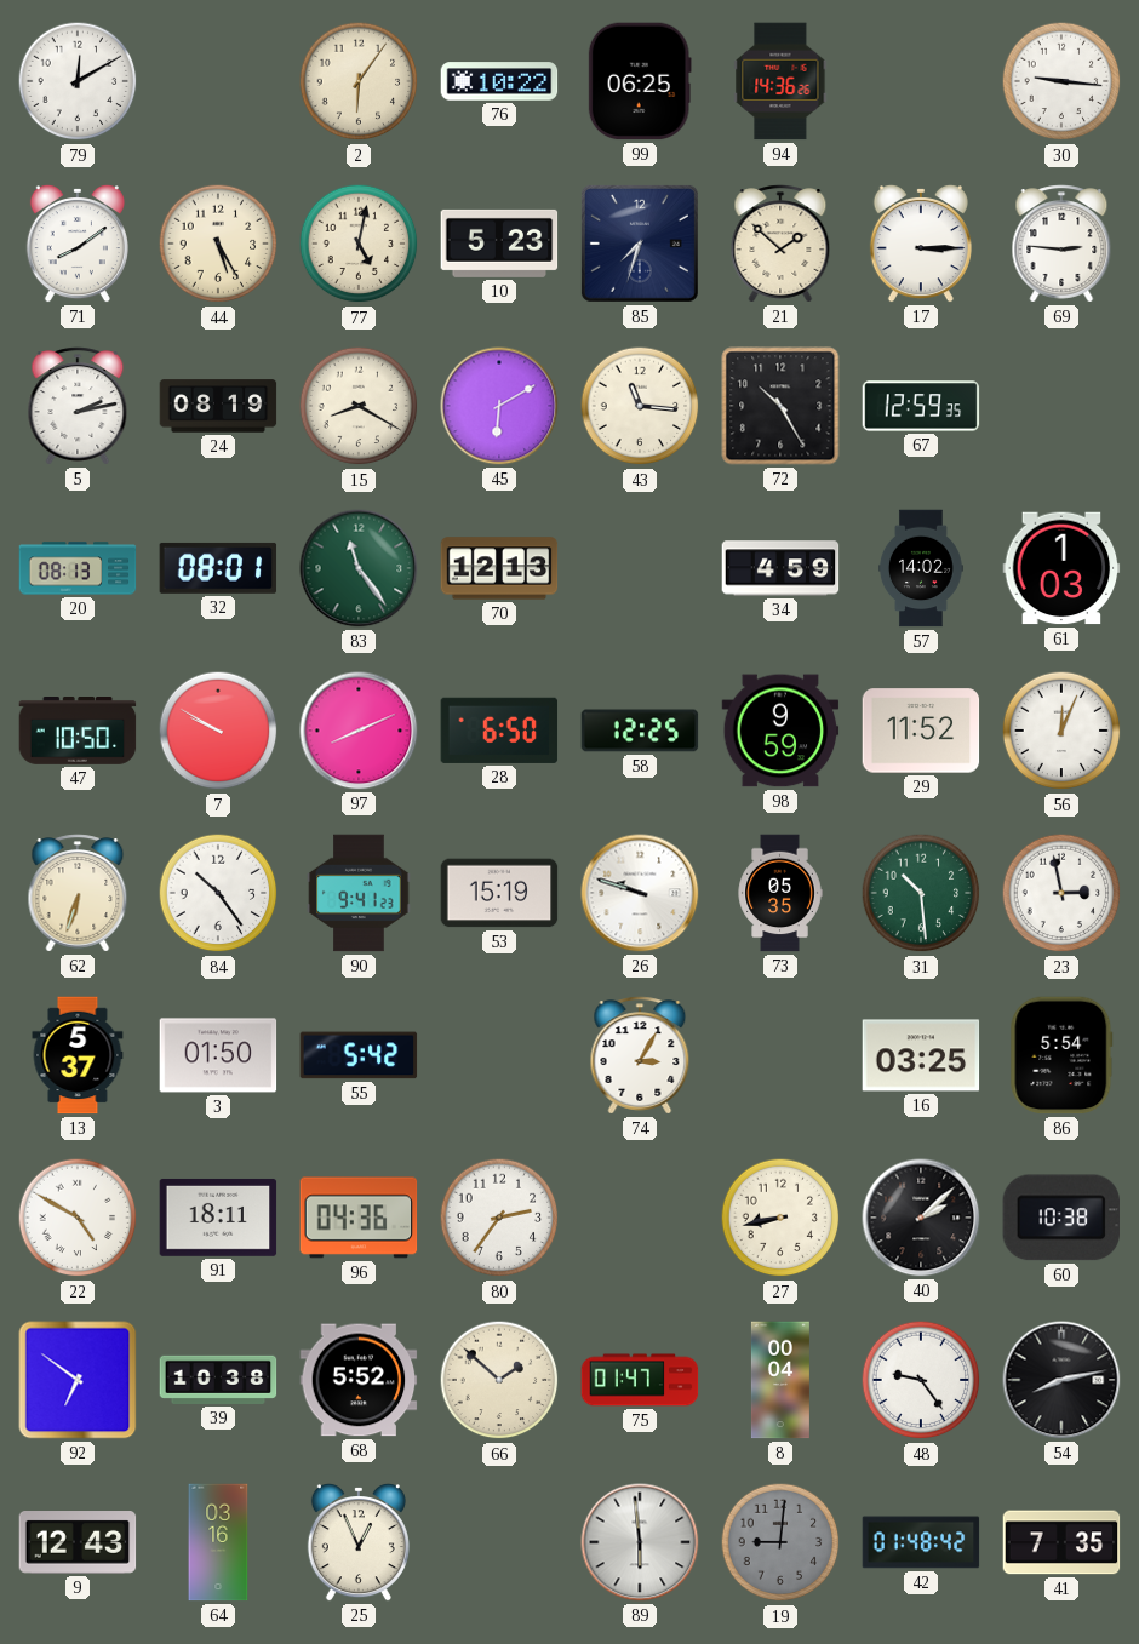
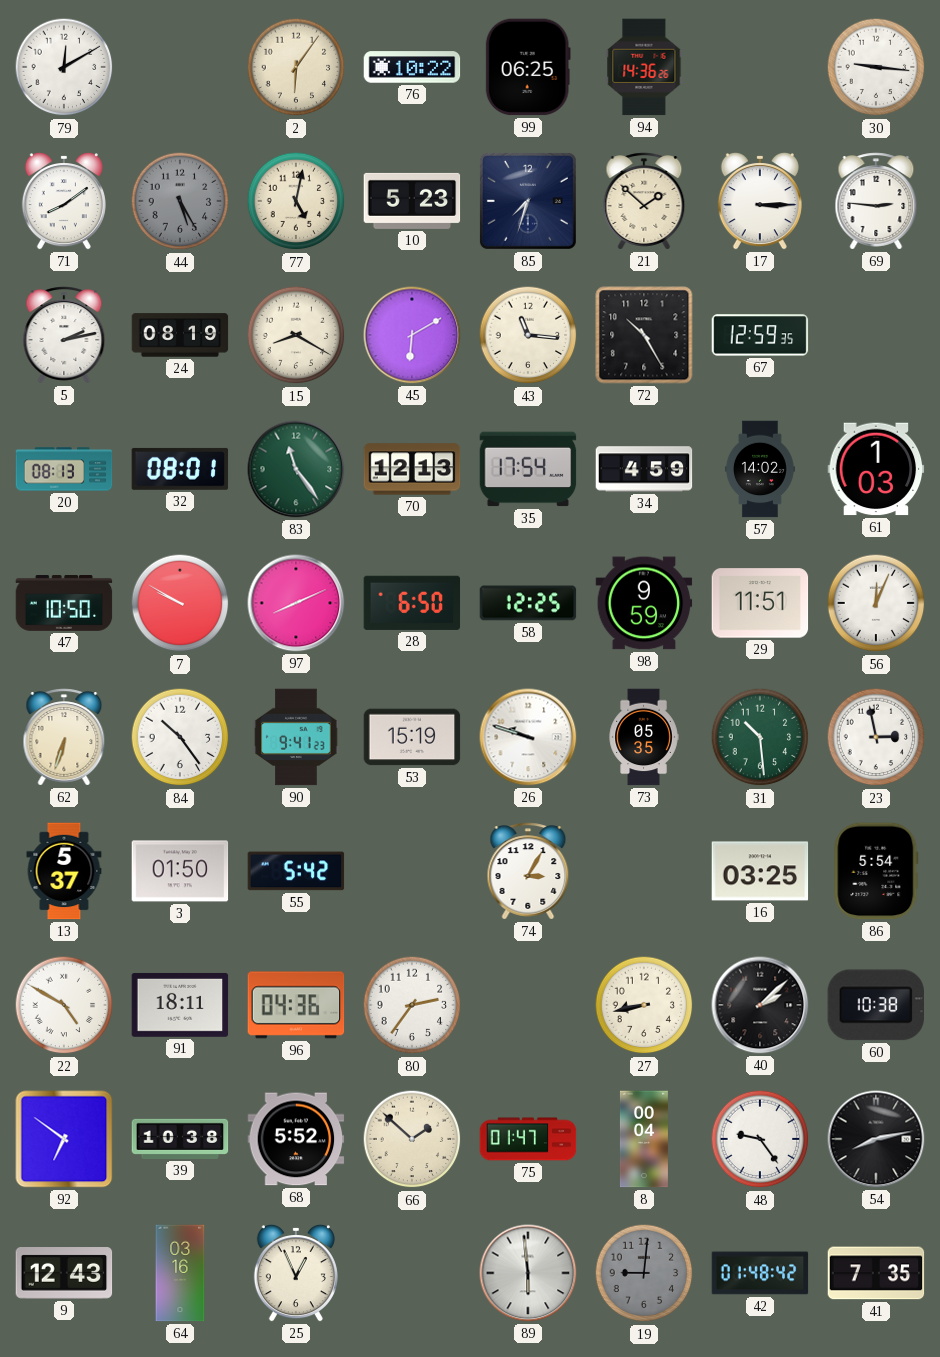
44 dial: cream -> grey (180, 201)
35: none -> 17:54 (528, 469)
29: 11:52 -> 11:51 (760, 603)
